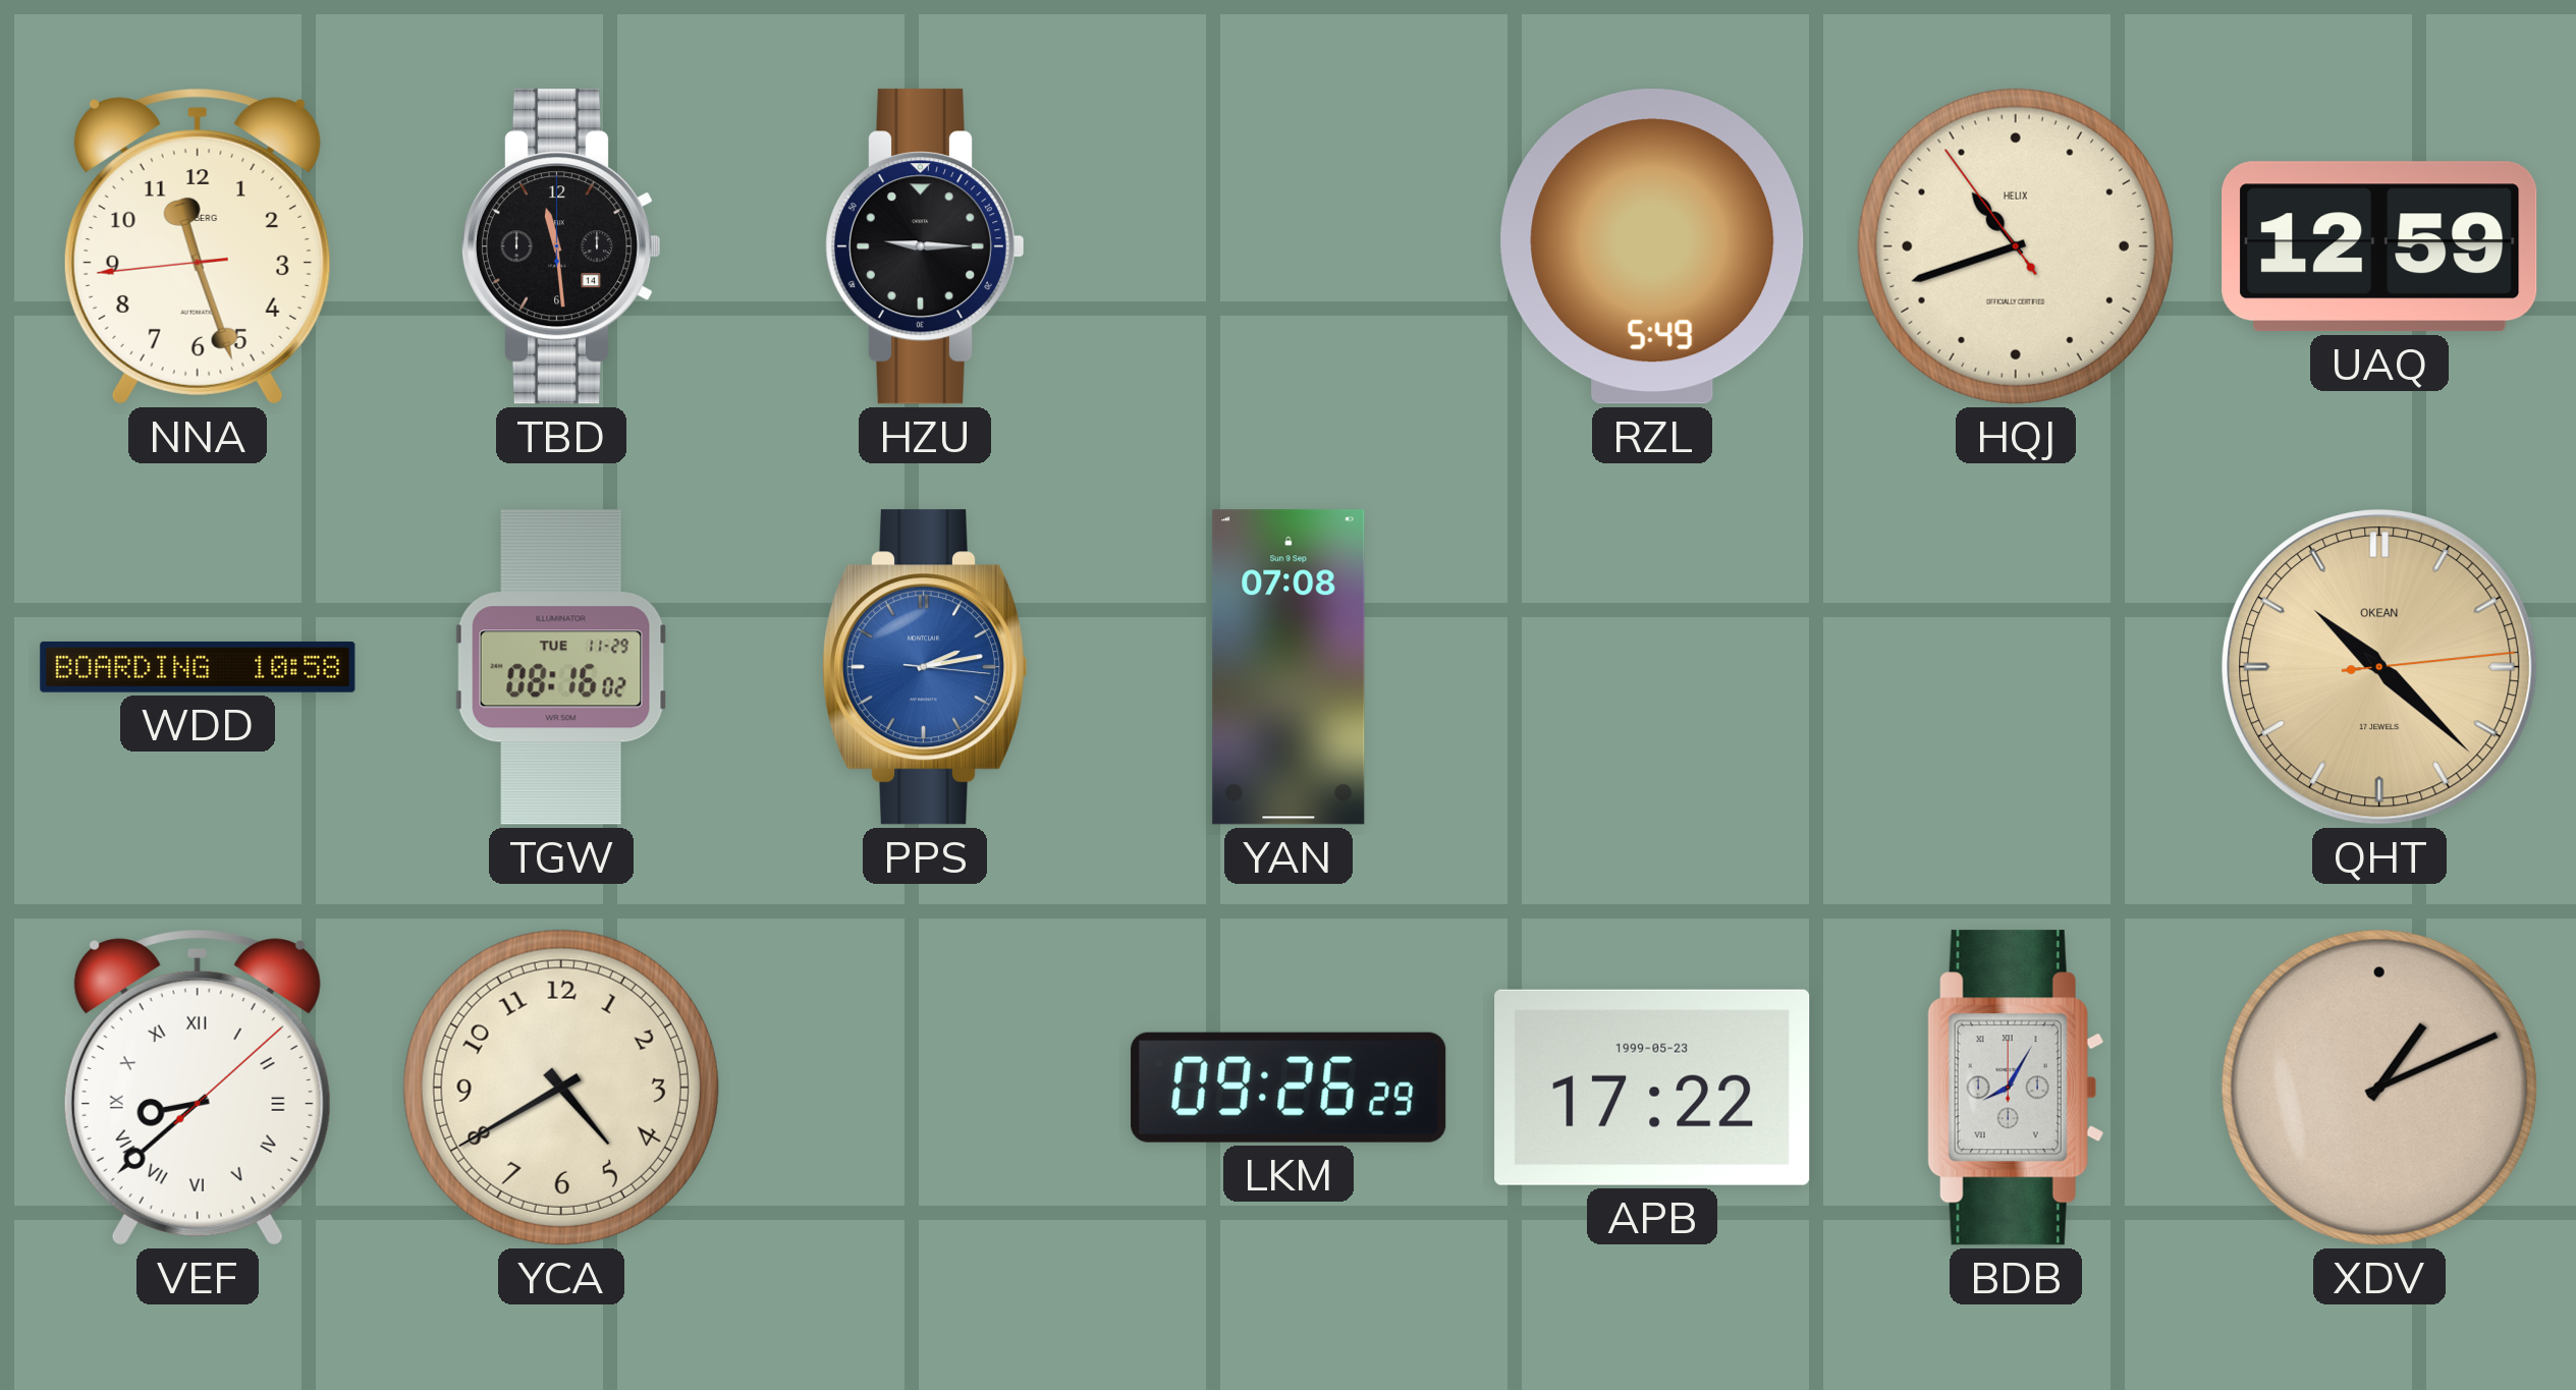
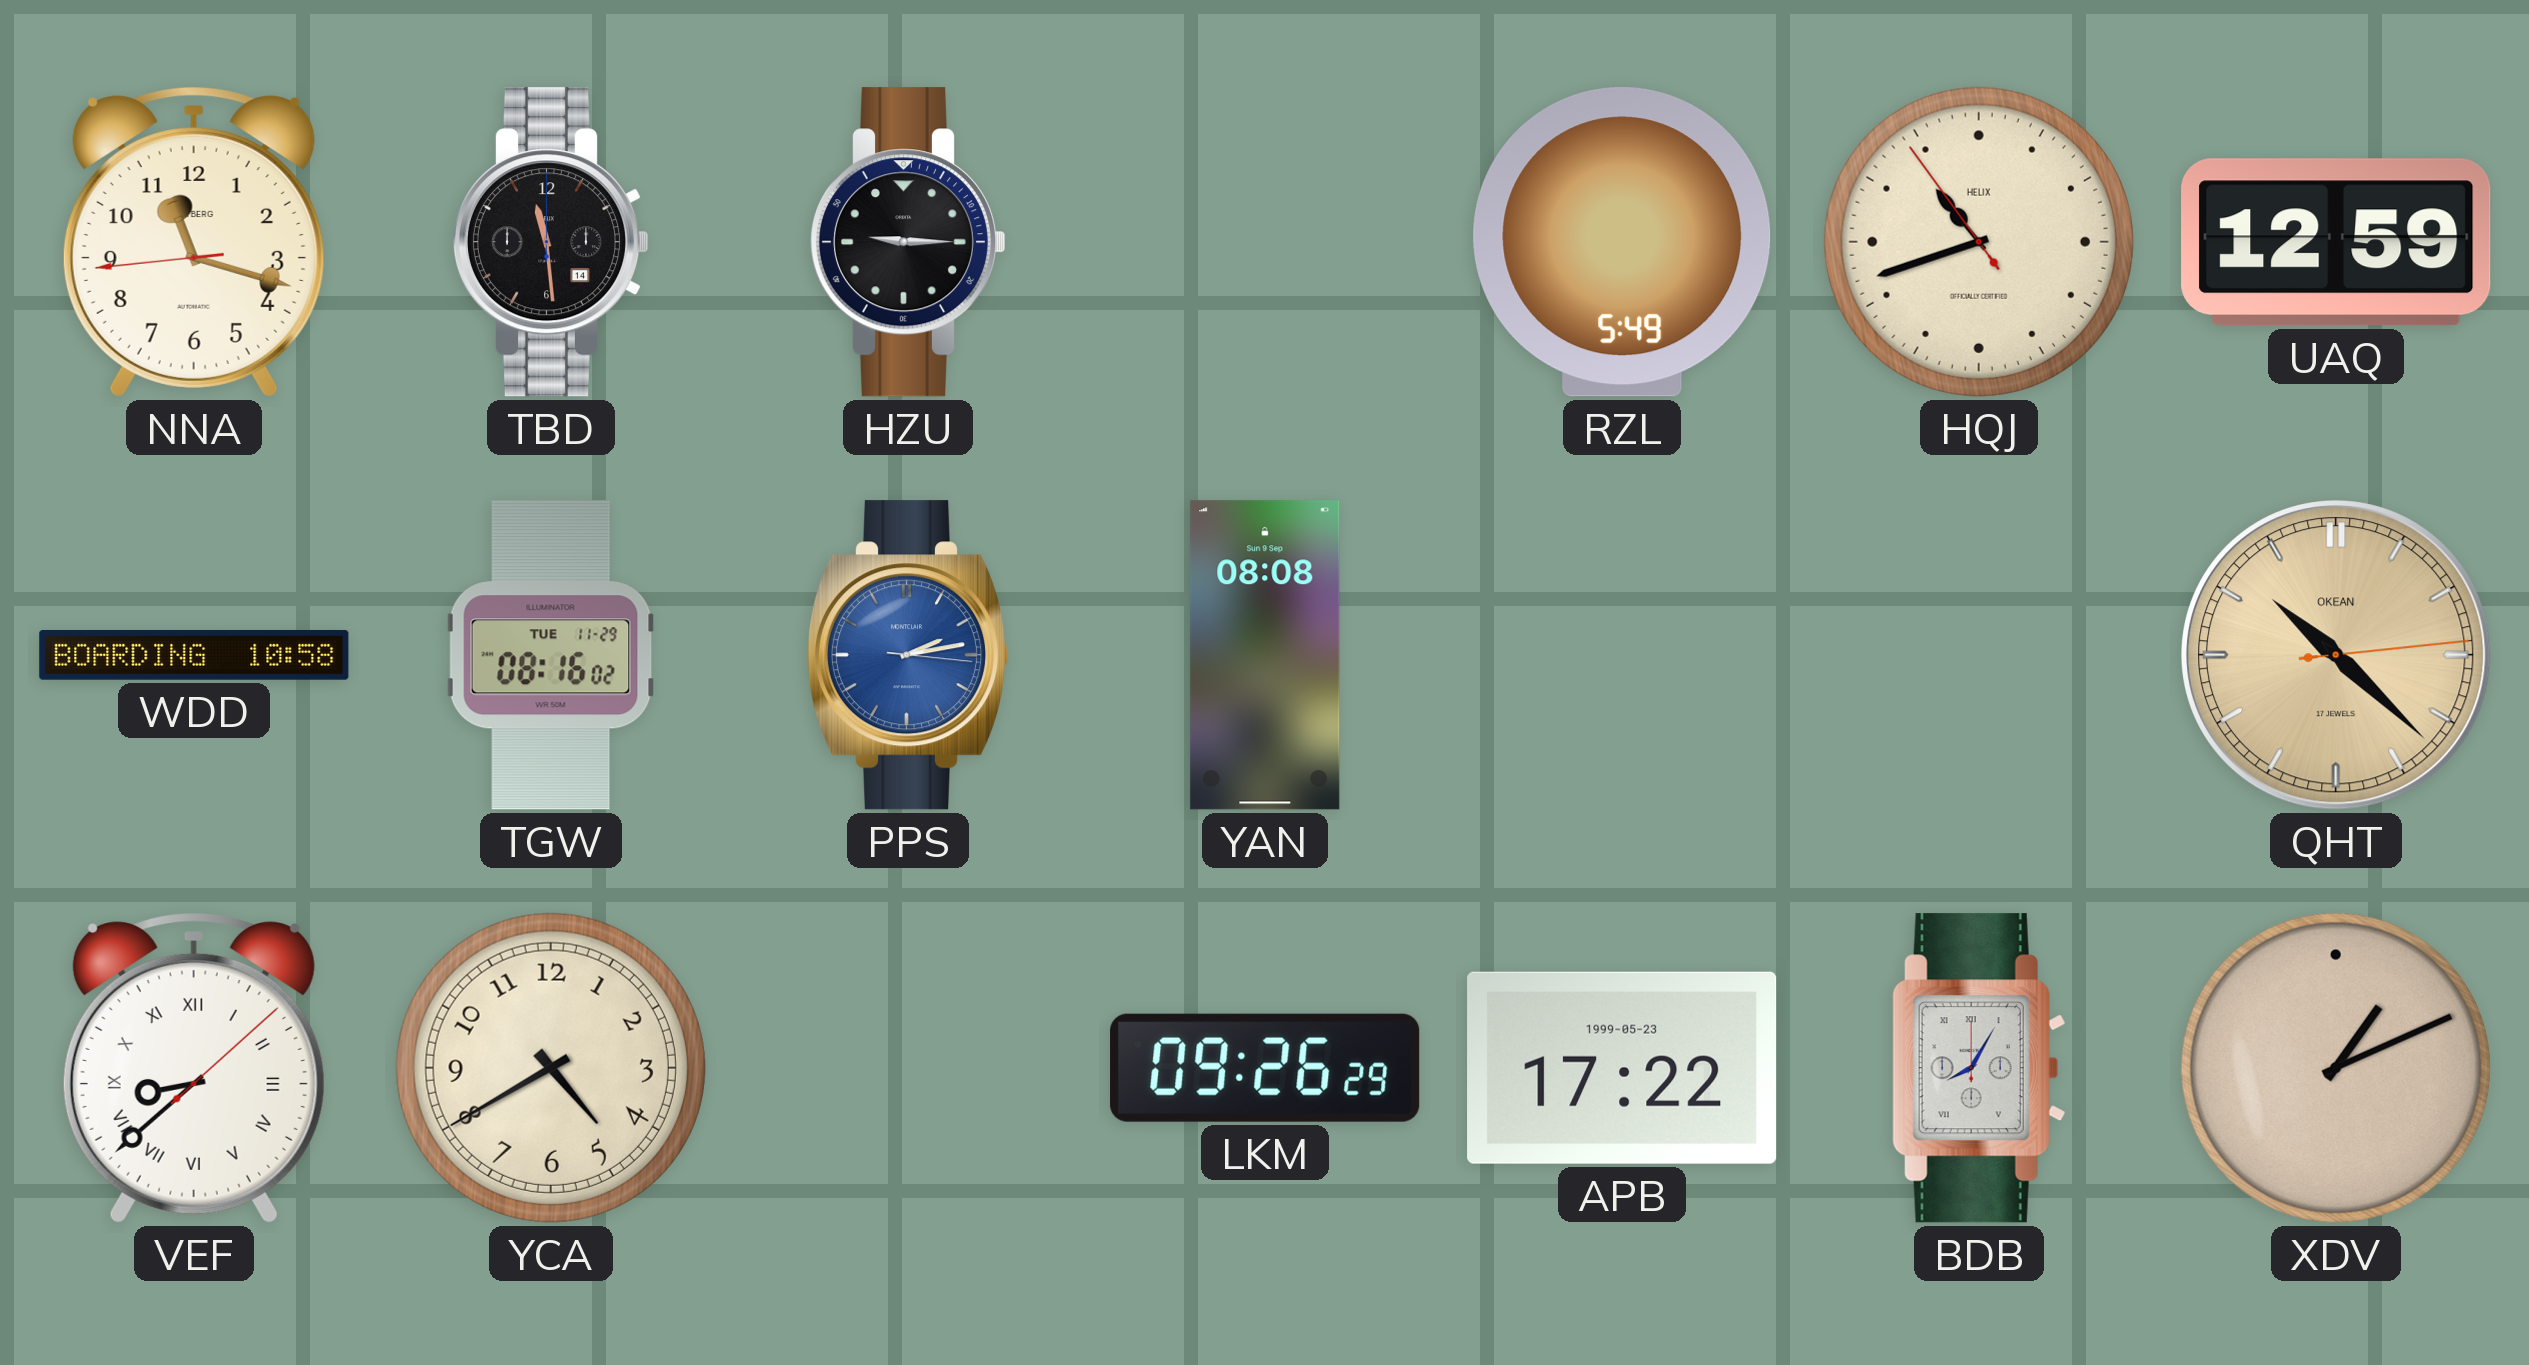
NNA: 11:26 -> 11:17 (194, 242)
YAN: 07:08 -> 08:08 (1265, 655)
